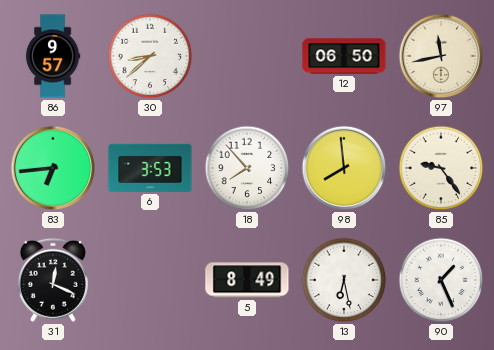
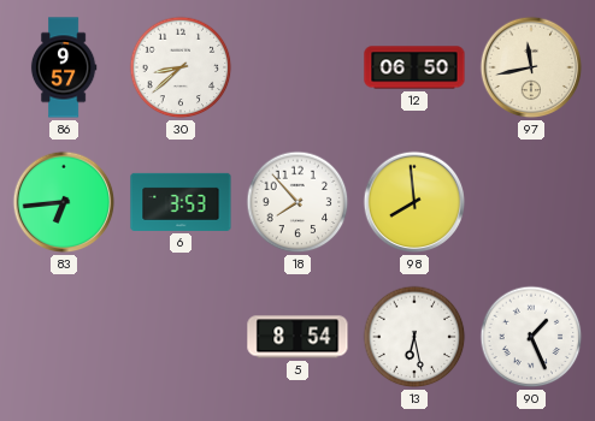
85: 9:24 -> none (441, 168)
31: 12:19 -> none (53, 280)
5: 8:49 -> 8:54 (297, 337)
